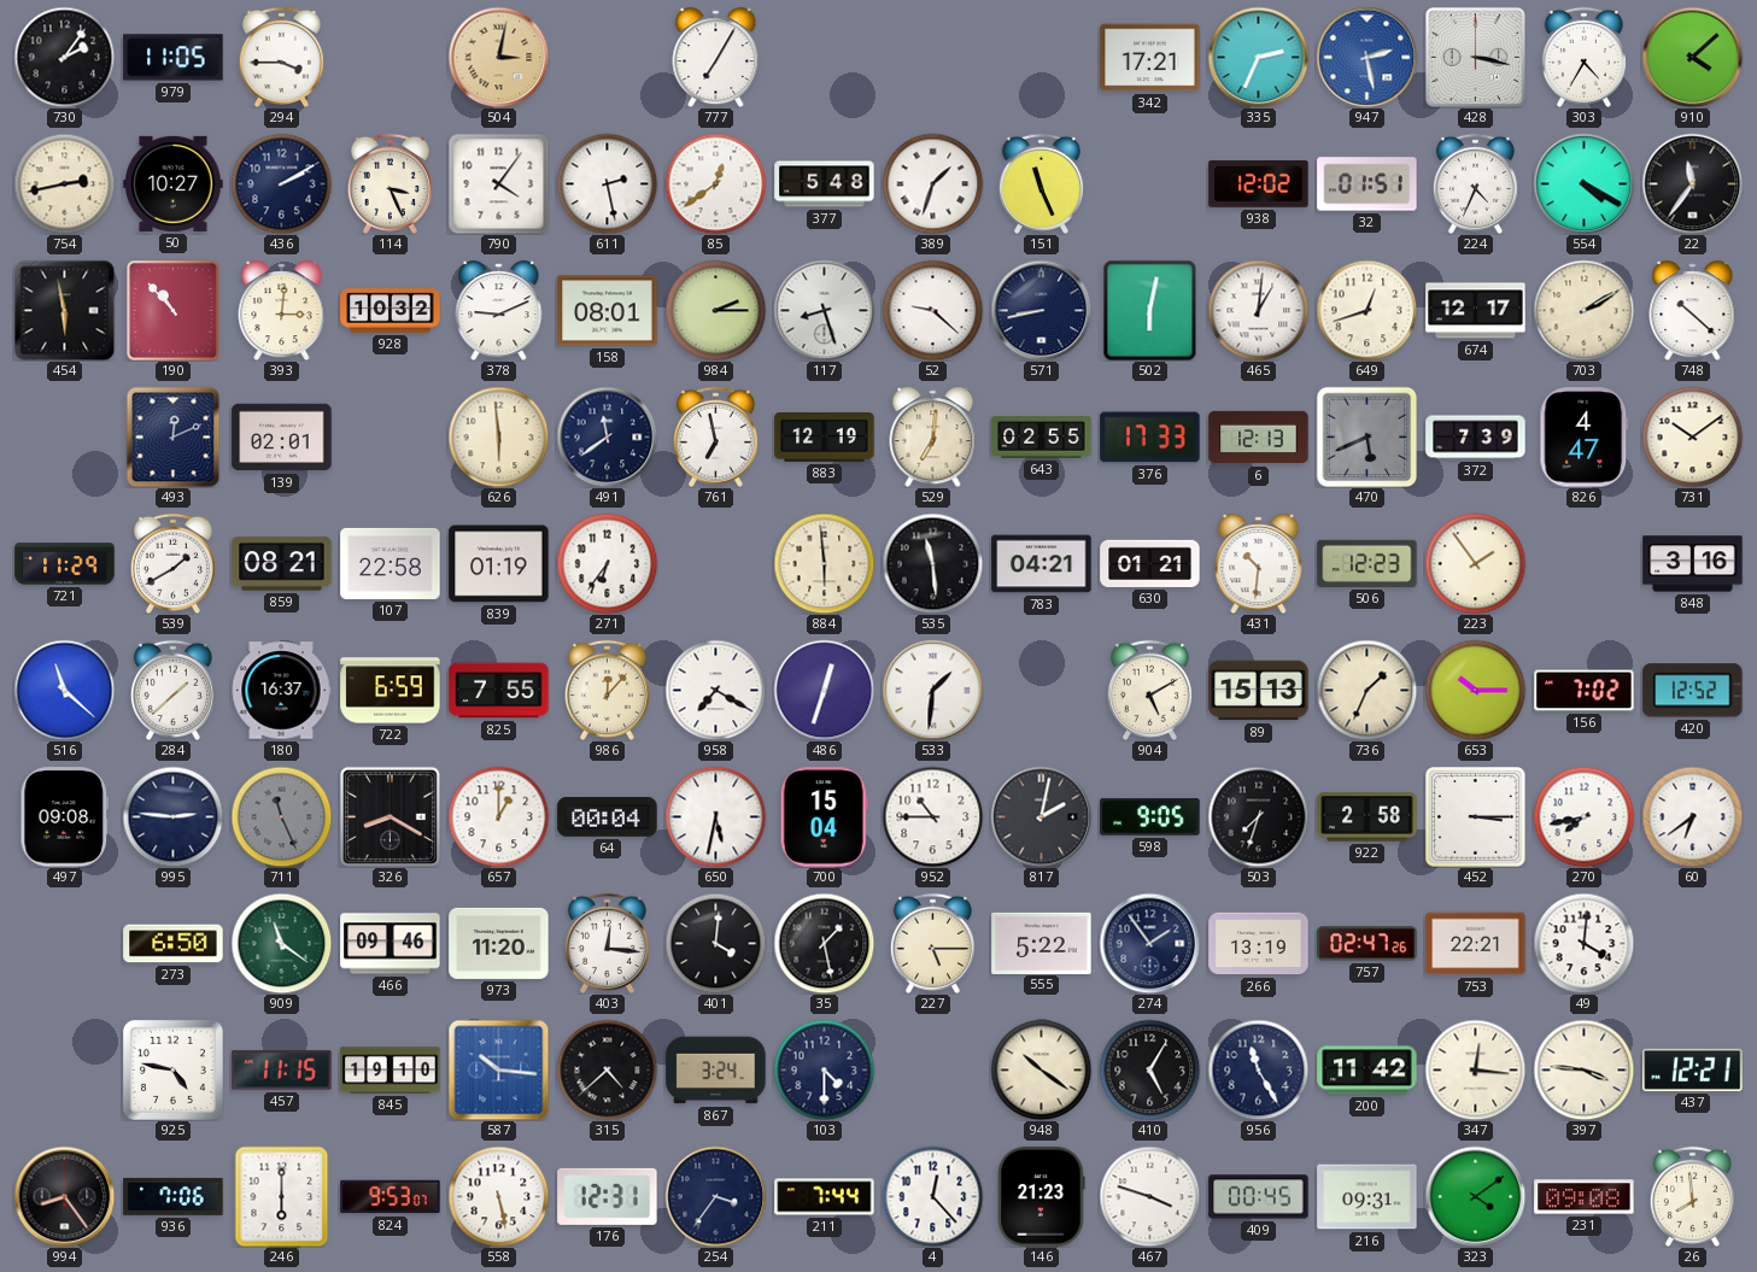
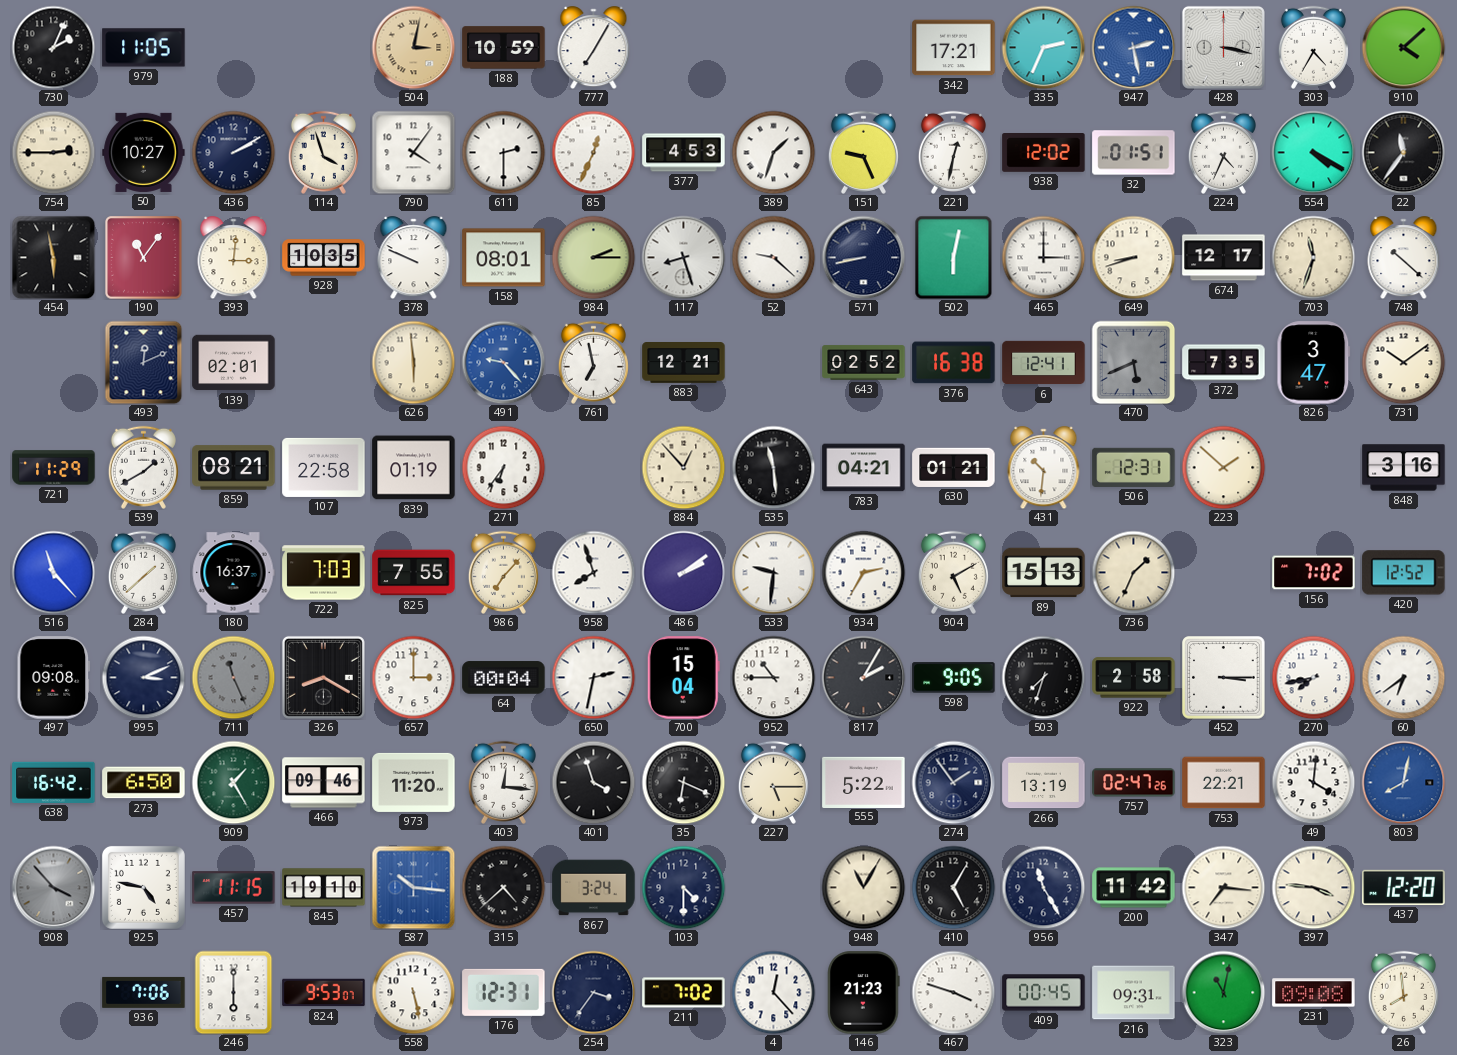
730: 2:06 -> 2:04 (53, 47)
294: 3:45 -> none (281, 57)
188: none -> 10:59 (504, 48)
754: 2:43 -> 2:45 (53, 152)
114: 3:26 -> 3:57 (323, 152)
611: 2:28 -> 2:30 (503, 152)
85: 12:39 -> 12:34 (593, 152)
377: 5:48 -> 4:53 (684, 153)
151: 11:26 -> 9:26 (863, 152)
221: none -> 12:32 (953, 152)
190: 10:53 -> 11:06 (144, 258)
928: 10:32 -> 10:35 (324, 258)
378: 9:11 -> 9:49 (414, 258)
465: 1:01 -> 3:00 (1043, 257)
649: 12:42 -> 8:42 (1133, 257)
703: 2:10 -> 11:33 (1313, 257)
491: 11:39 -> 9:23 (503, 362)
491 dial: navy -> blue (503, 362)
883: 12:19 -> 12:21 (684, 363)
529: 7:01 -> none (933, 438)
643: 02:55 -> 02:52 (864, 363)
376: 17:33 -> 16:38 (954, 363)
6: 12:13 -> 12:41 (1044, 363)
372: 7:39 -> 7:35 (1224, 363)
826: 4:47 -> 3:47 (1314, 363)
884: 5:59 -> 12:53 (683, 467)
506: 12:23 -> 12:31 (1134, 467)
223: 1:54 -> 1:52 (1223, 467)
516: 11:22 -> 11:23 (53, 572)
722: 6:59 -> 7:03 (324, 573)
986: 12:07 -> 7:07 (503, 572)
958: 7:20 -> 7:57 (593, 572)
486: 12:33 -> 2:09 (683, 572)
533: 1:31 -> 9:31 (773, 572)
934: none -> 2:35 (863, 572)
653: 10:15 -> none (1475, 690)
995: 2:46 -> 3:11 (143, 677)
657: 1:00 -> 3:00 (413, 677)
650: 5:32 -> 2:32 (593, 677)
817: 2:02 -> 2:05 (863, 677)
638: none -> 16:42 (54, 782)
909: 11:21 -> 1:25 (233, 782)
401: 4:01 -> 3:57 (593, 782)
35: 1:28 -> 6:19 (683, 782)
803: none -> 8:02 (1403, 782)
908: none -> 3:53 (53, 887)
948: 10:21 -> 11:05 (863, 887)
347: 12:16 -> 7:16 (1223, 887)
437: 12:21 -> 12:20 (1404, 887)
994: 8:24 -> none (64, 1196)
211: 7:44 -> 7:02 (684, 993)
323: 4:09 -> 11:02 (1223, 992)
